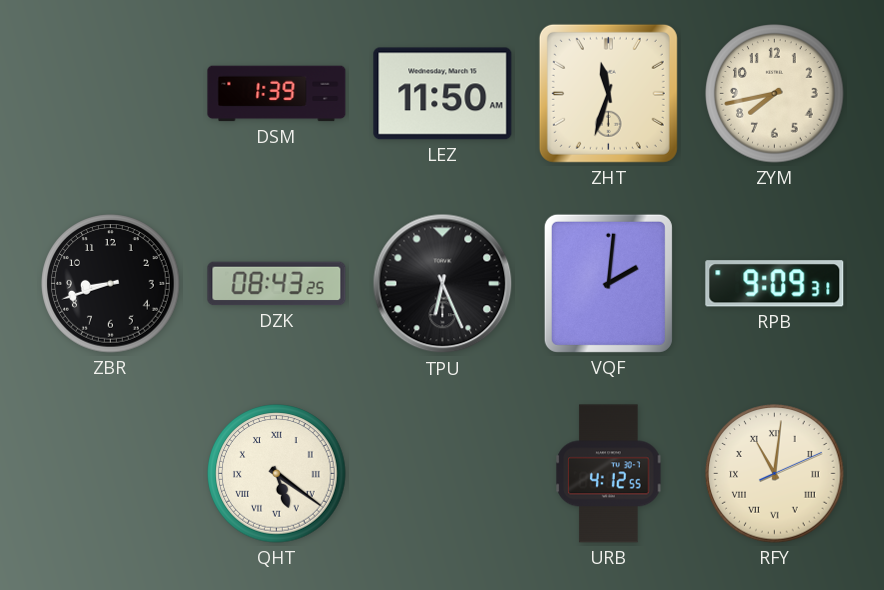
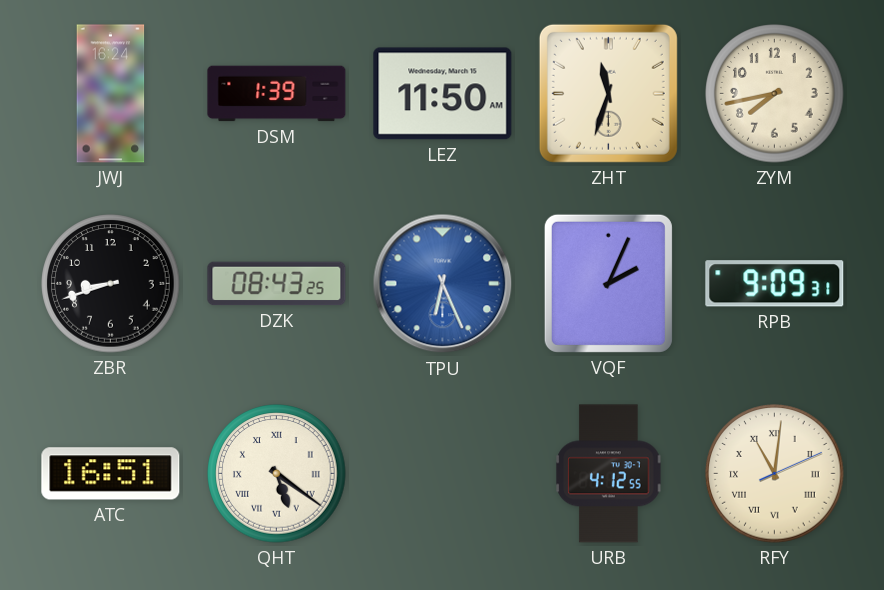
JWJ: none -> 16:24 (111, 94)
TPU dial: black -> blue (443, 284)
VQF: 2:01 -> 2:04 (608, 283)
ATC: none -> 16:51 (111, 474)
